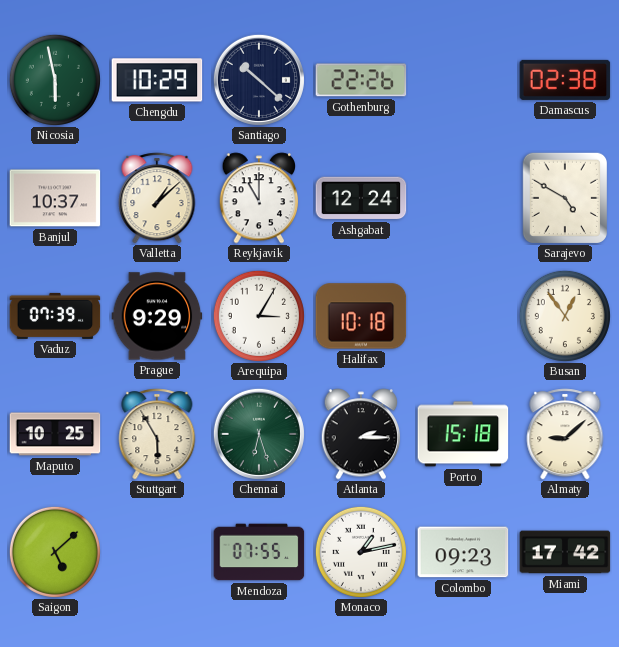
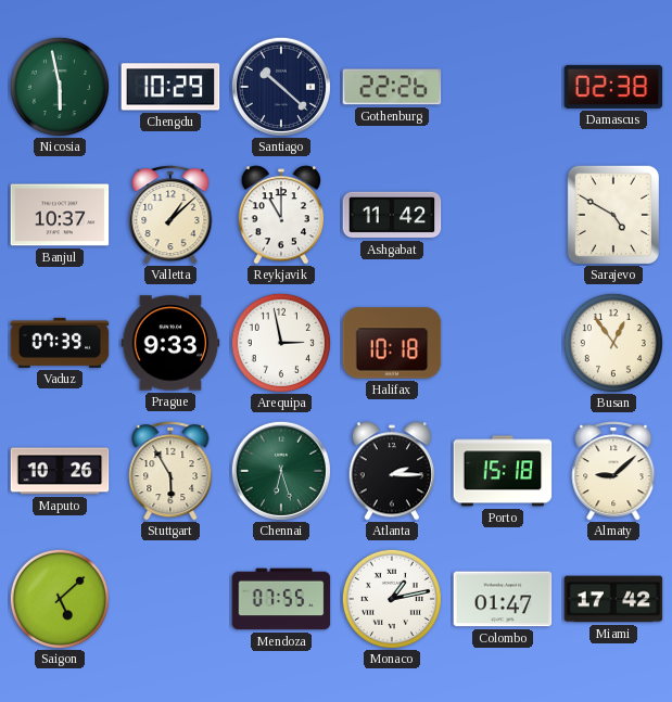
Ashgabat: 12:24 -> 11:42 (392, 215)
Prague: 9:29 -> 9:33 (170, 343)
Arequipa: 3:05 -> 2:58 (281, 343)
Maputo: 10:25 -> 10:26 (60, 471)
Colombo: 09:23 -> 01:47 (503, 599)
